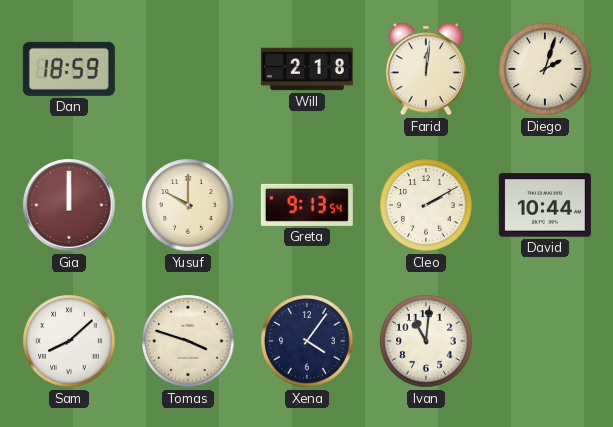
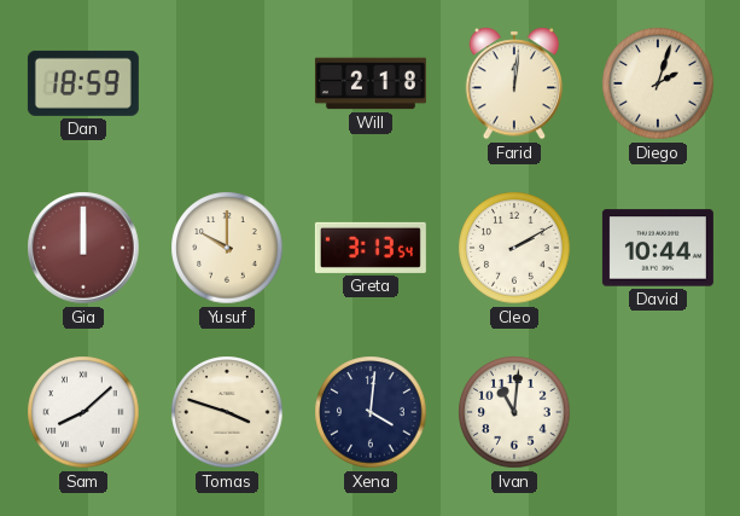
Greta: 9:13 -> 3:13 (371, 248)
Xena: 4:06 -> 4:01 (371, 412)
